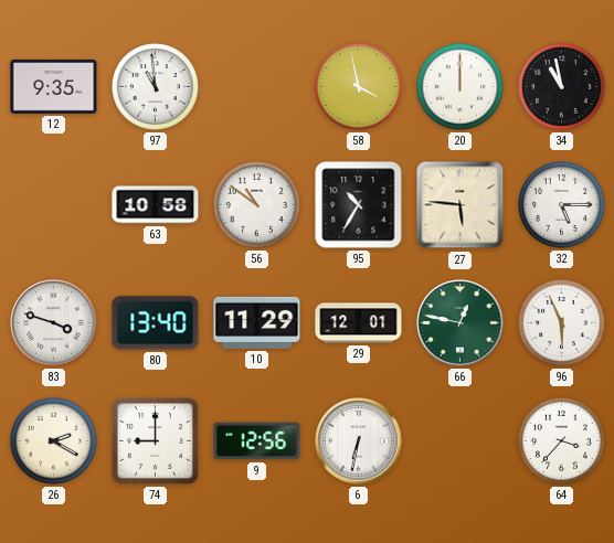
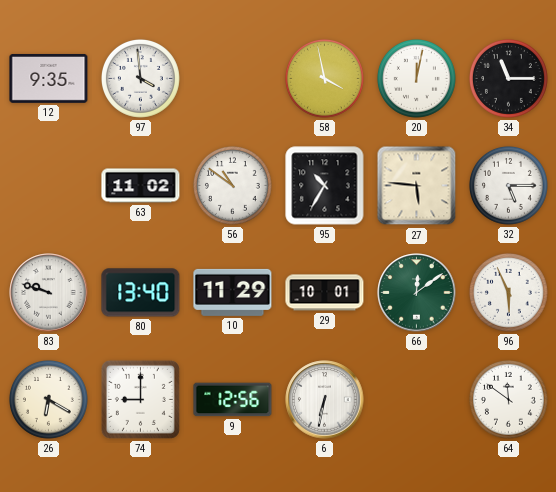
97: 10:59 -> 3:59 (140, 78)
20: 12:00 -> 12:02 (416, 78)
34: 10:58 -> 11:15 (508, 78)
63: 10:58 -> 11:02 (141, 186)
83: 3:48 -> 9:48 (49, 293)
29: 12:01 -> 10:01 (325, 293)
66: 12:47 -> 12:09 (417, 293)
26: 2:20 -> 6:20 (48, 399)
64: 3:37 -> 11:51 (508, 399)
